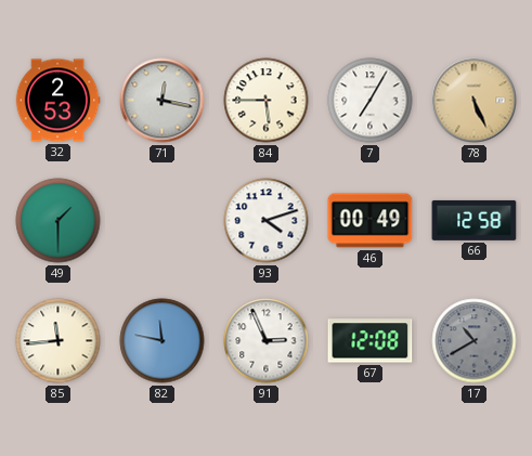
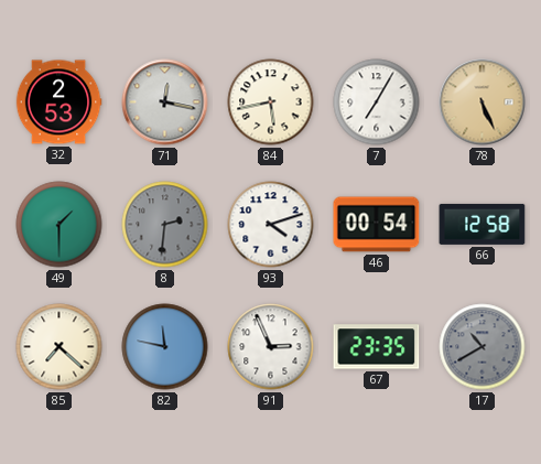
84: 5:45 -> 5:43 (271, 102)
8: none -> 2:31 (165, 225)
46: 00:49 -> 00:54 (377, 225)
85: 11:44 -> 7:22 (59, 347)
67: 12:08 -> 23:35 (377, 347)
